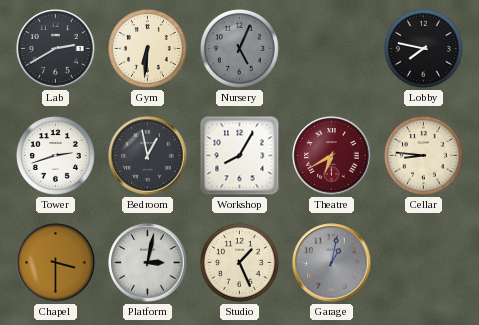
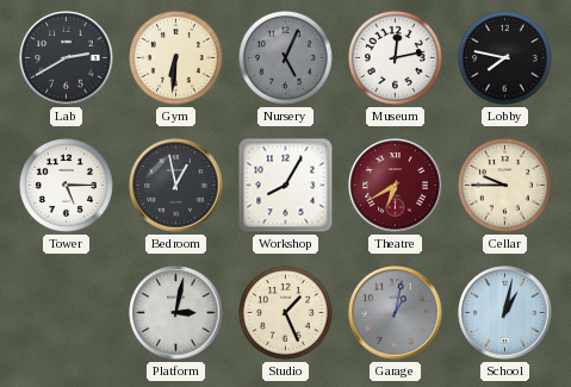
Museum: none -> 12:13 (396, 58)
Tower: 2:42 -> 5:15 (67, 186)
Cellar: 8:46 -> 9:45 (505, 186)
Chapel: 3:30 -> none (56, 263)
School: none -> 1:02 (505, 313)
